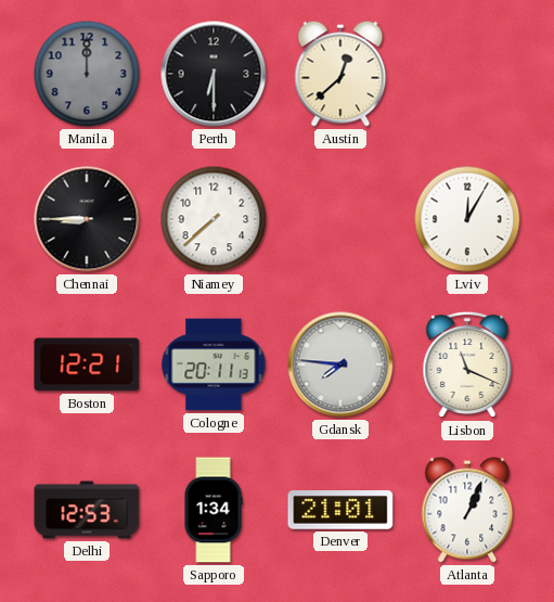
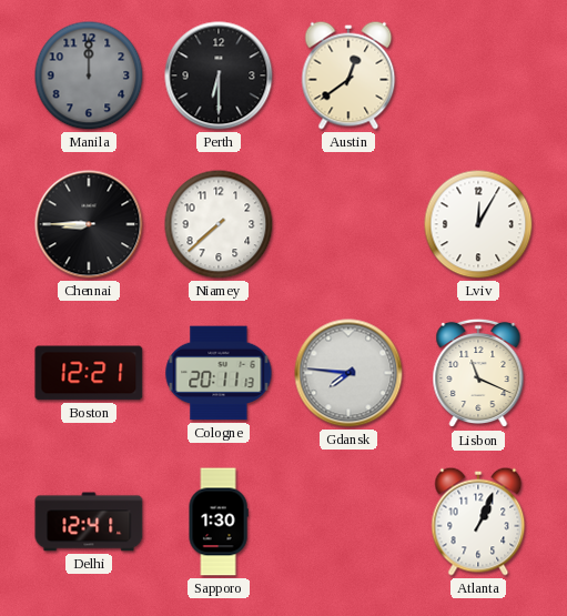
Austin: 12:38 -> 12:39 (348, 75)
Delhi: 12:53 -> 12:41 (89, 522)
Sapporo: 1:34 -> 1:30 (219, 522)
Denver: 21:01 -> none (340, 510)
